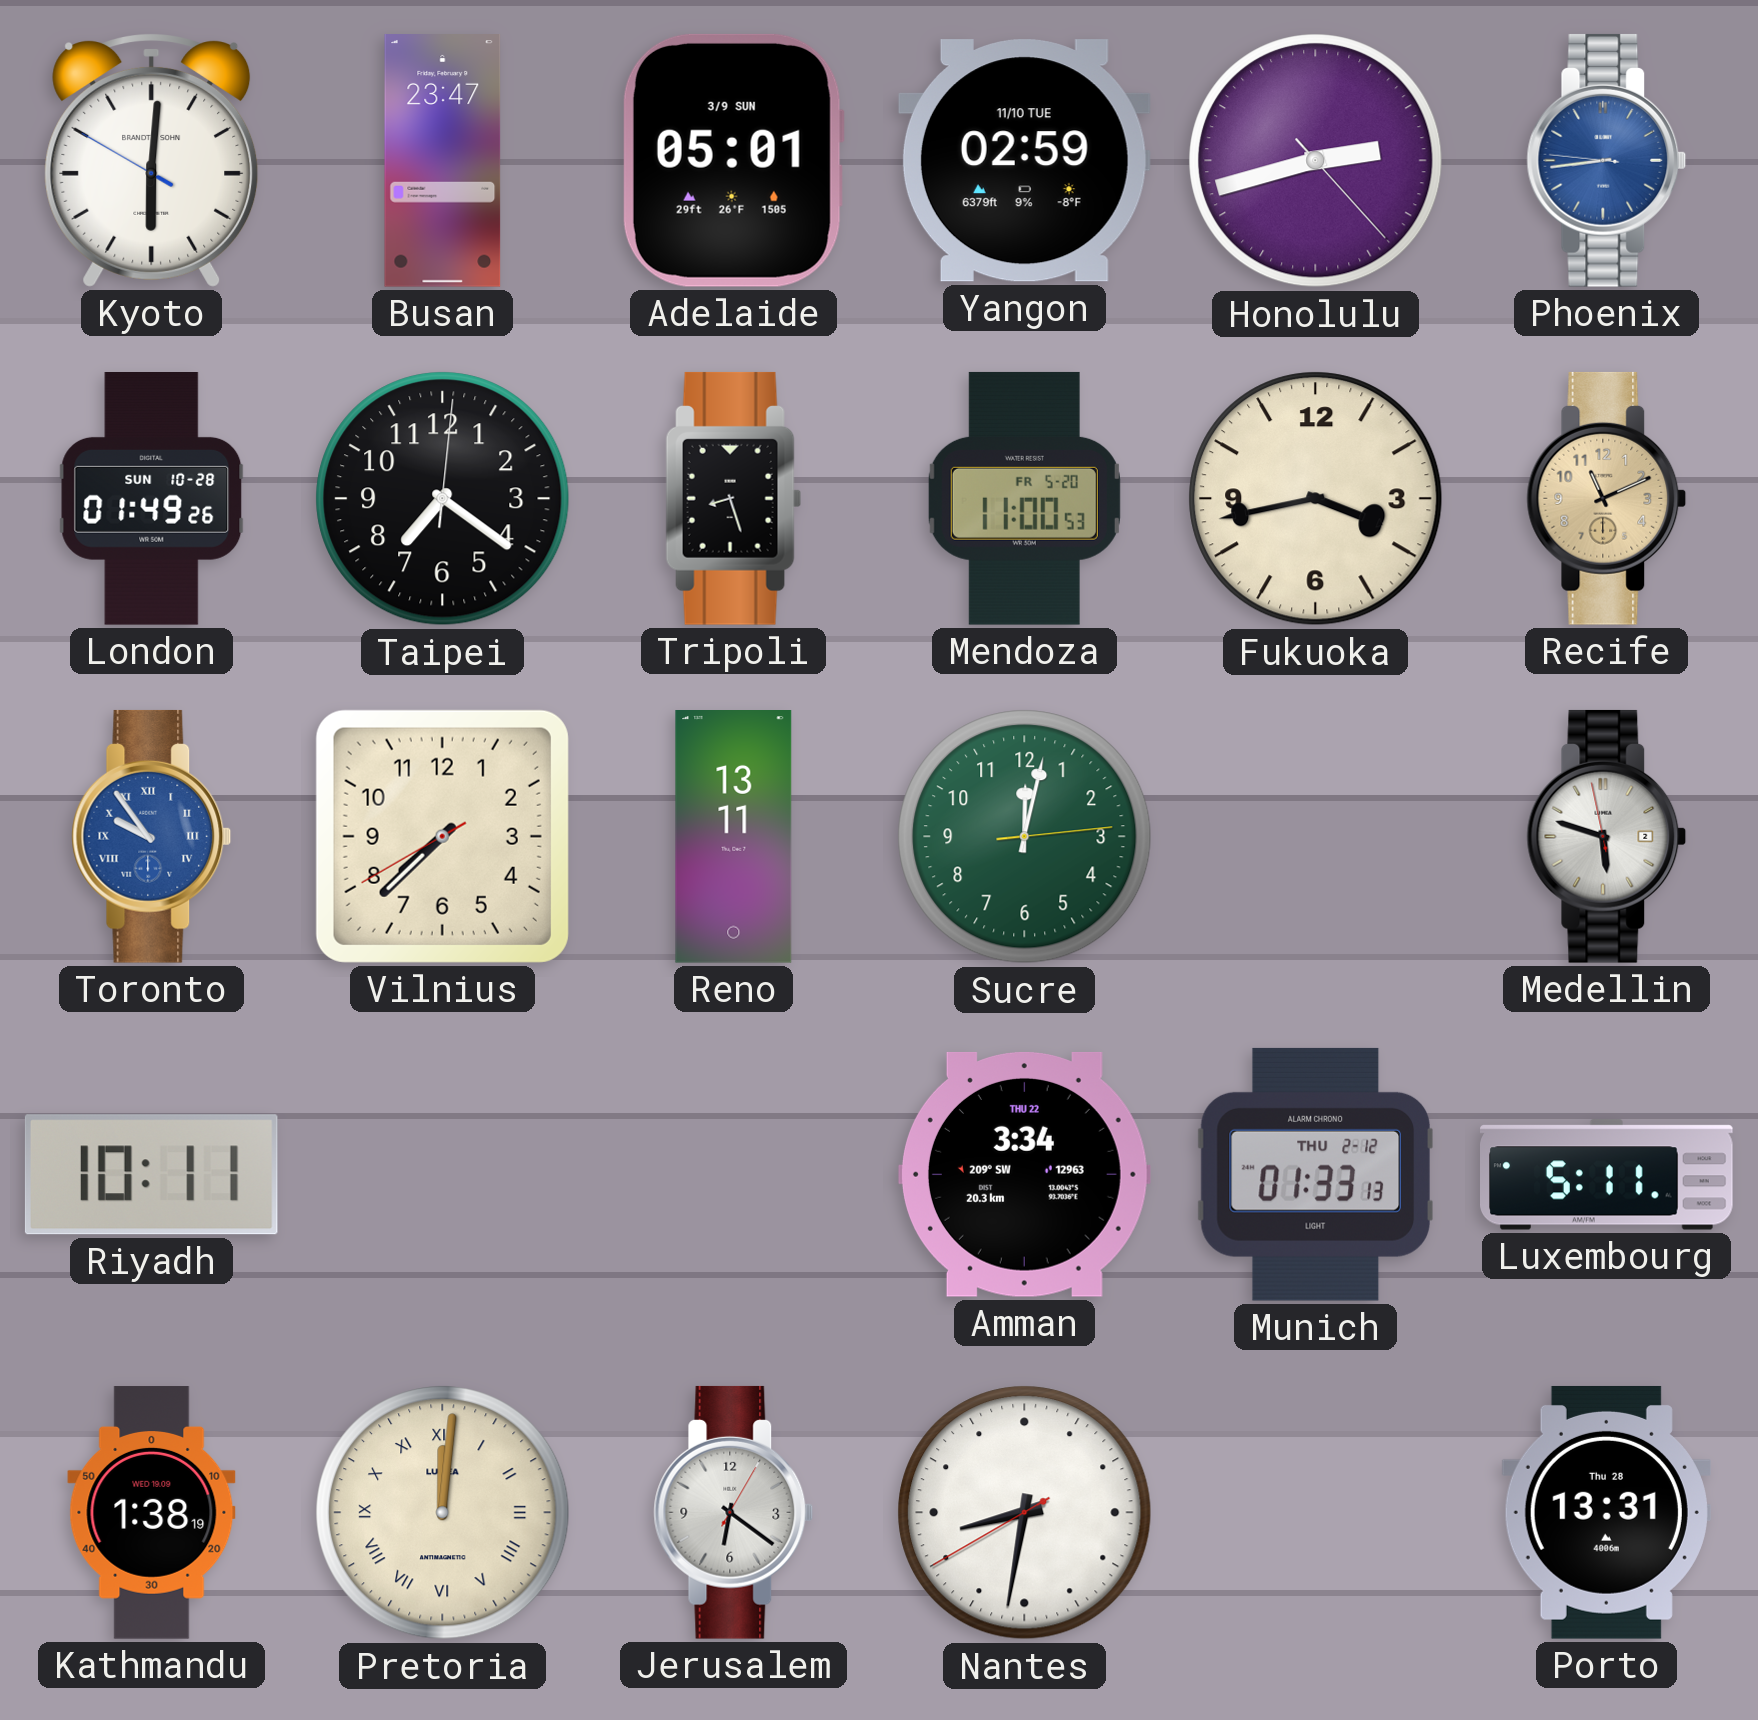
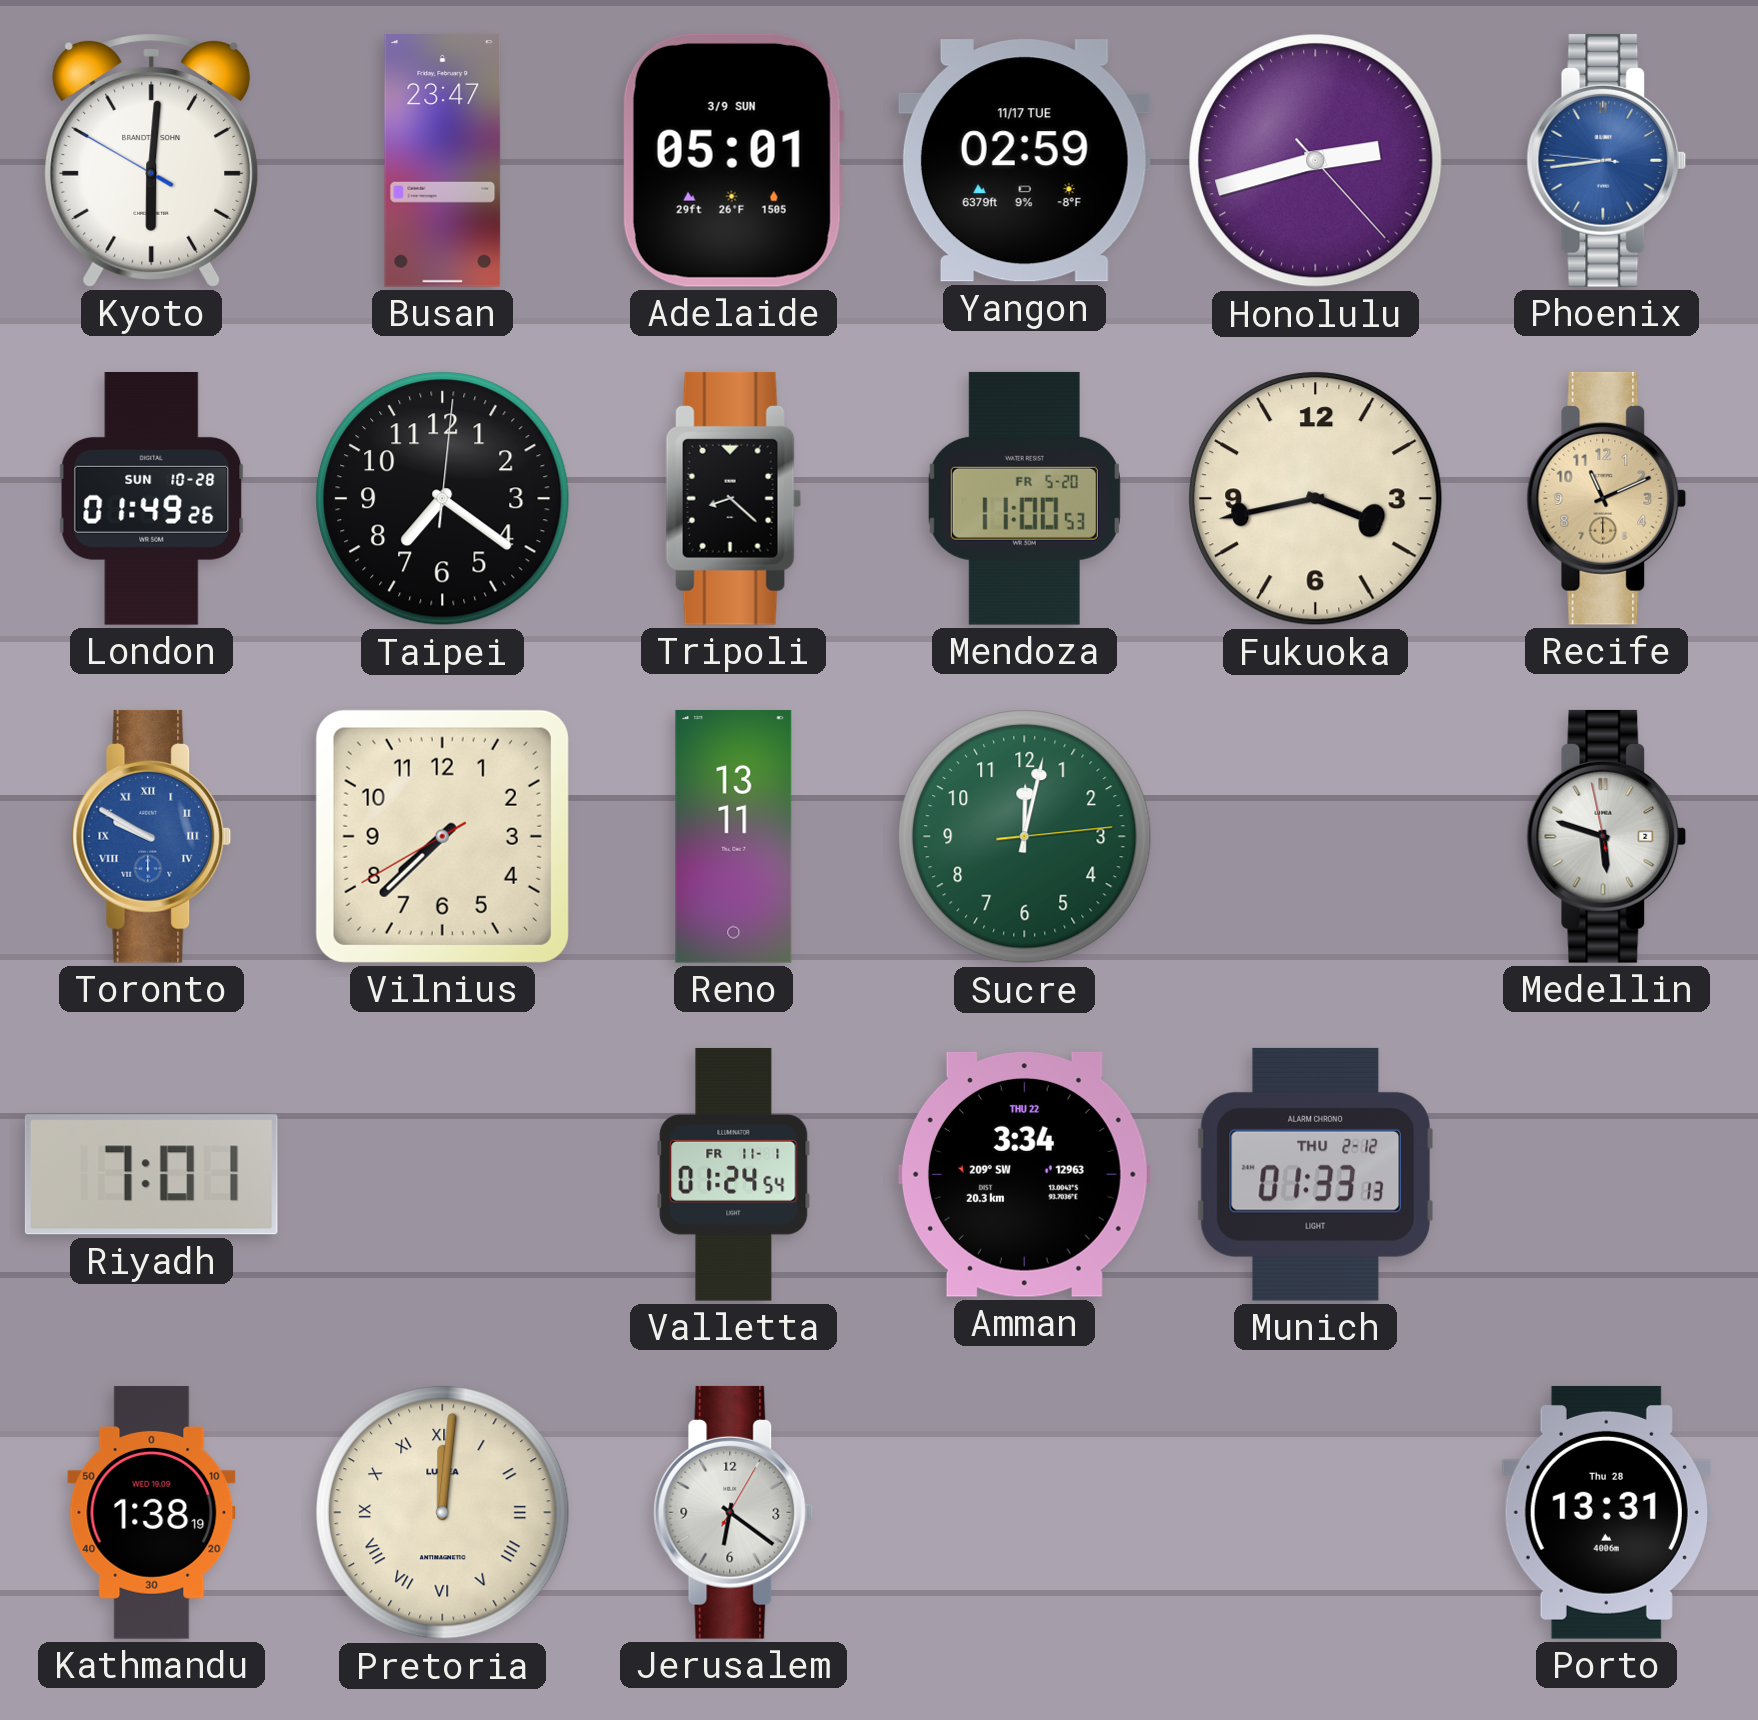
Yangon date: 11/10 TUE -> 11/17 TUE (1024, 161)
Tripoli: 8:27 -> 8:22 (734, 498)
Toronto: 9:54 -> 9:50 (152, 836)
Riyadh: 10:11 -> 7:01 (151, 1175)
Valletta: none -> 01:24 (734, 1174)
Luxembourg: 5:11 -> none (1607, 1175)
Nantes: 8:31 -> none (1025, 1513)
